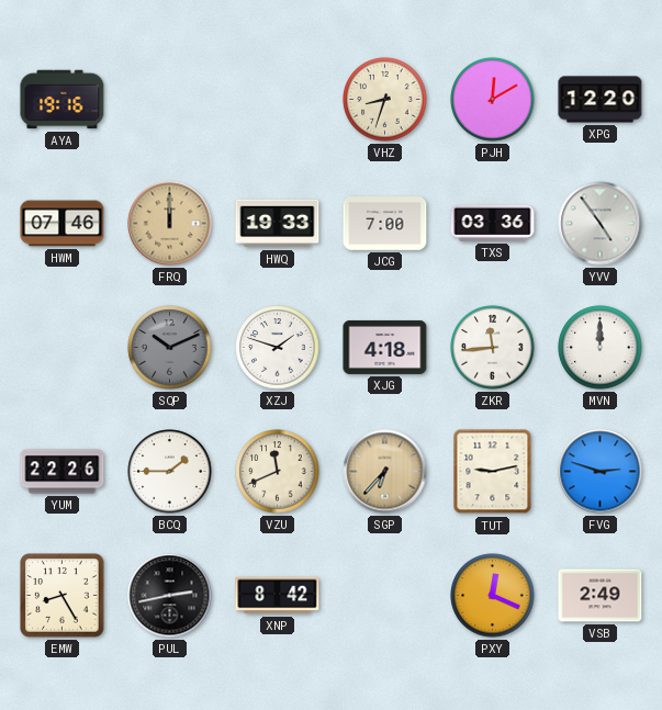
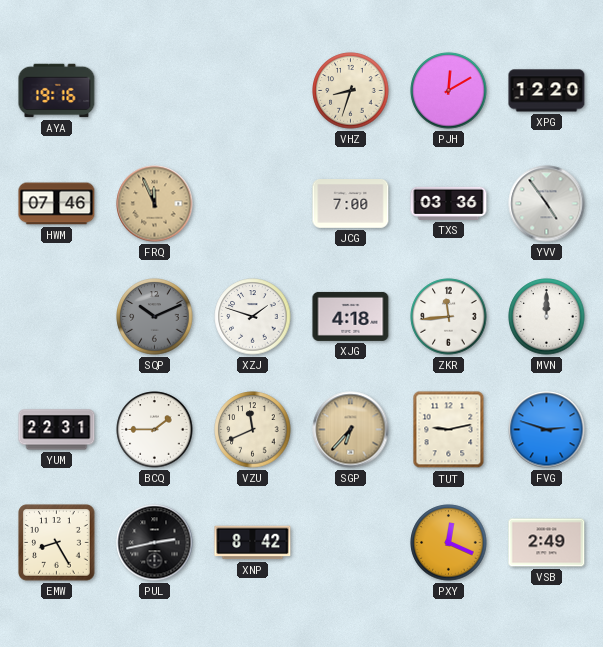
FRQ: 12:00 -> 11:56 (155, 204)
HWQ: 19:33 -> none (278, 224)
YUM: 22:26 -> 22:31 (57, 430)
